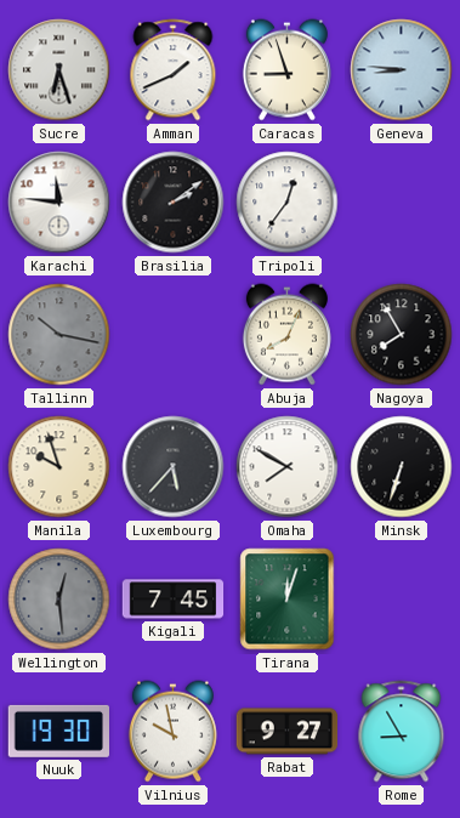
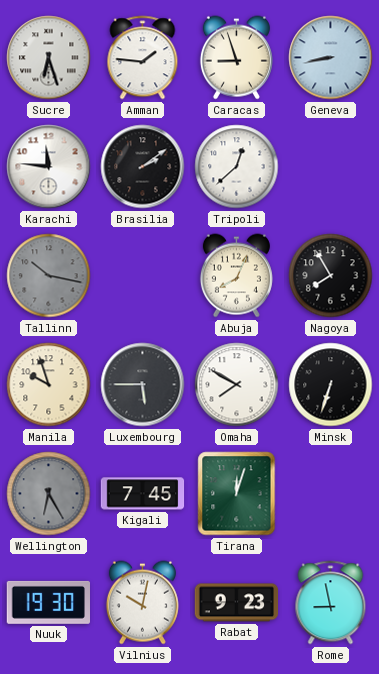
Amman: 1:41 -> 1:46 (143, 58)
Geneva: 8:46 -> 8:43 (331, 58)
Tripoli: 12:36 -> 12:38 (237, 167)
Luxembourg: 5:37 -> 5:45 (143, 385)
Wellington: 12:29 -> 6:25 (49, 494)
Vilnius: 9:58 -> 10:02 (142, 603)
Rabat: 9:27 -> 9:23 (237, 603)
Rome: 8:55 -> 8:58 (331, 603)
